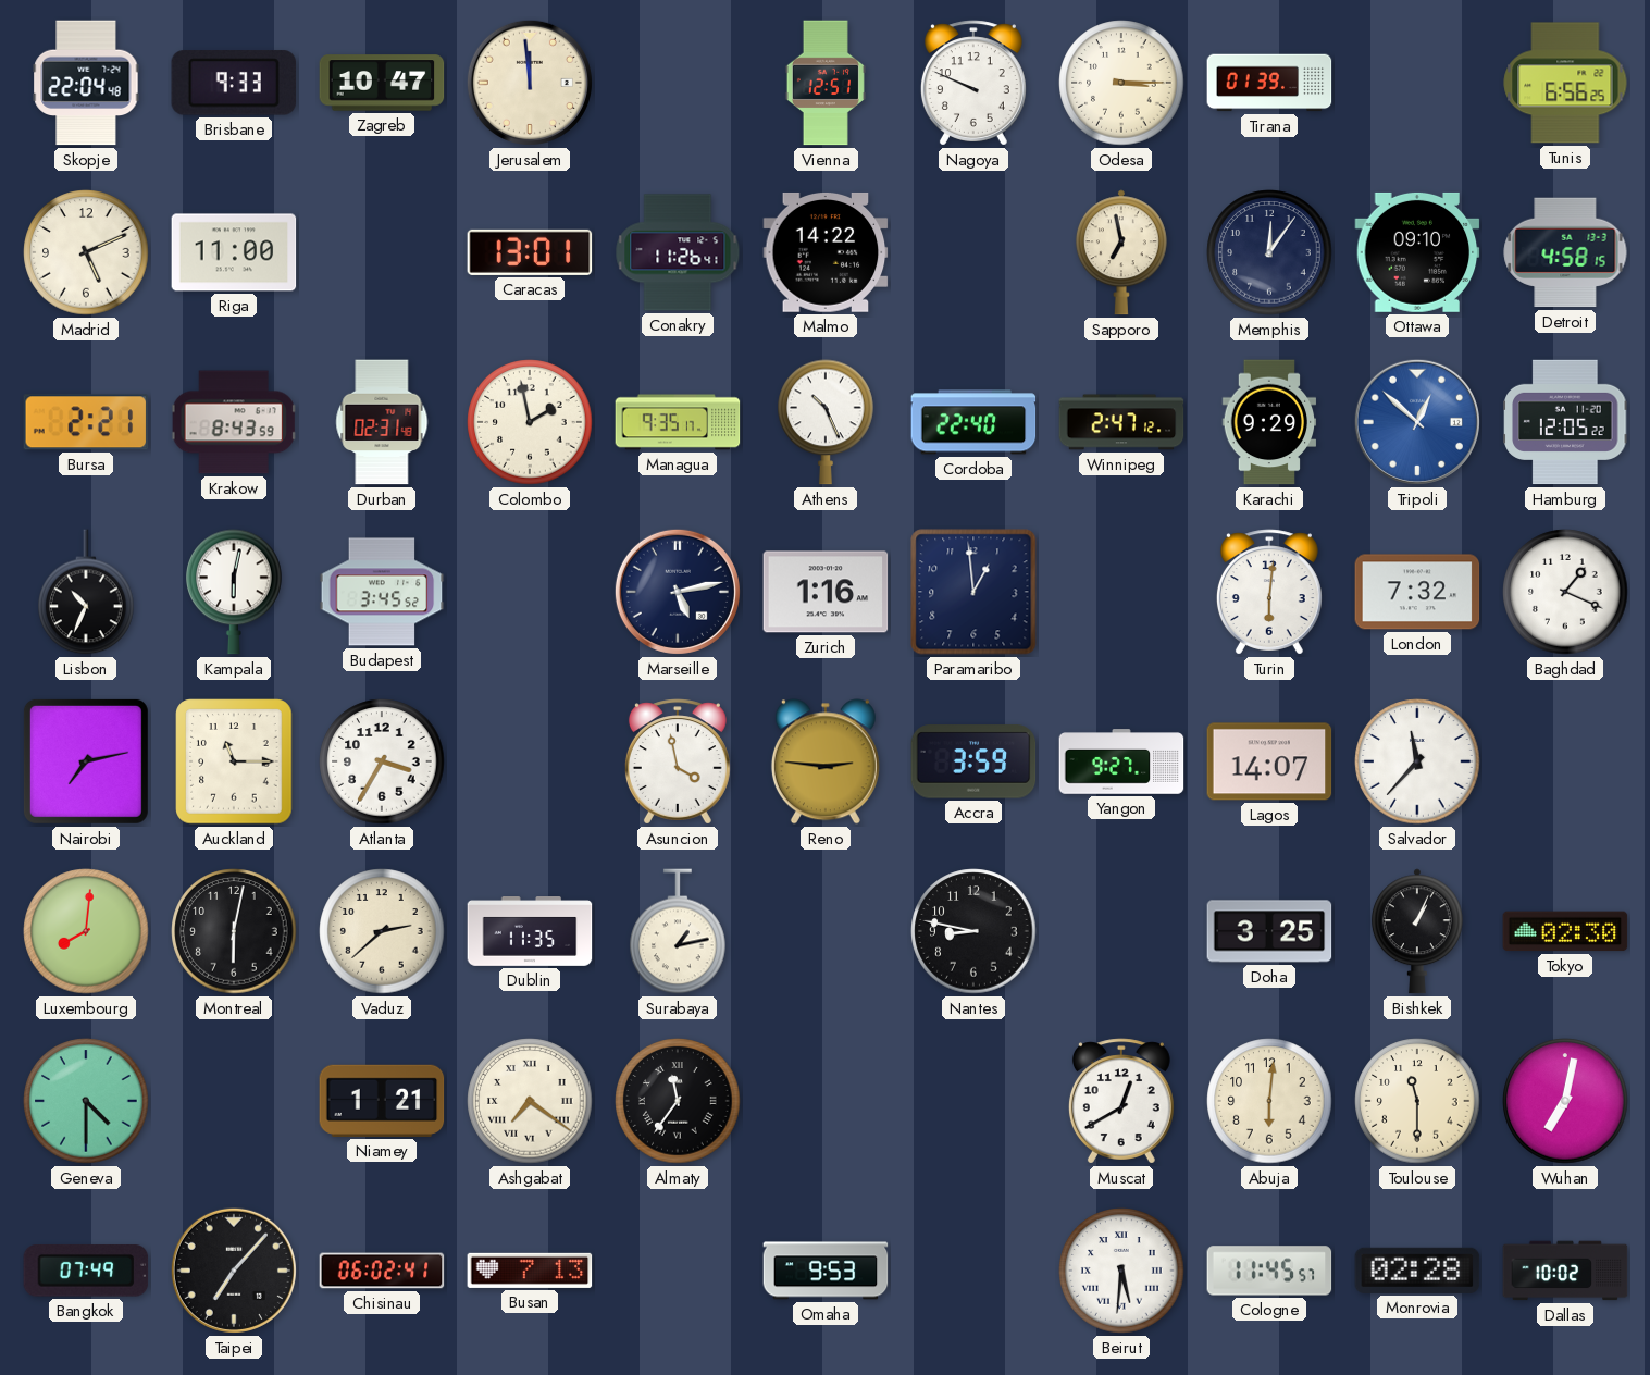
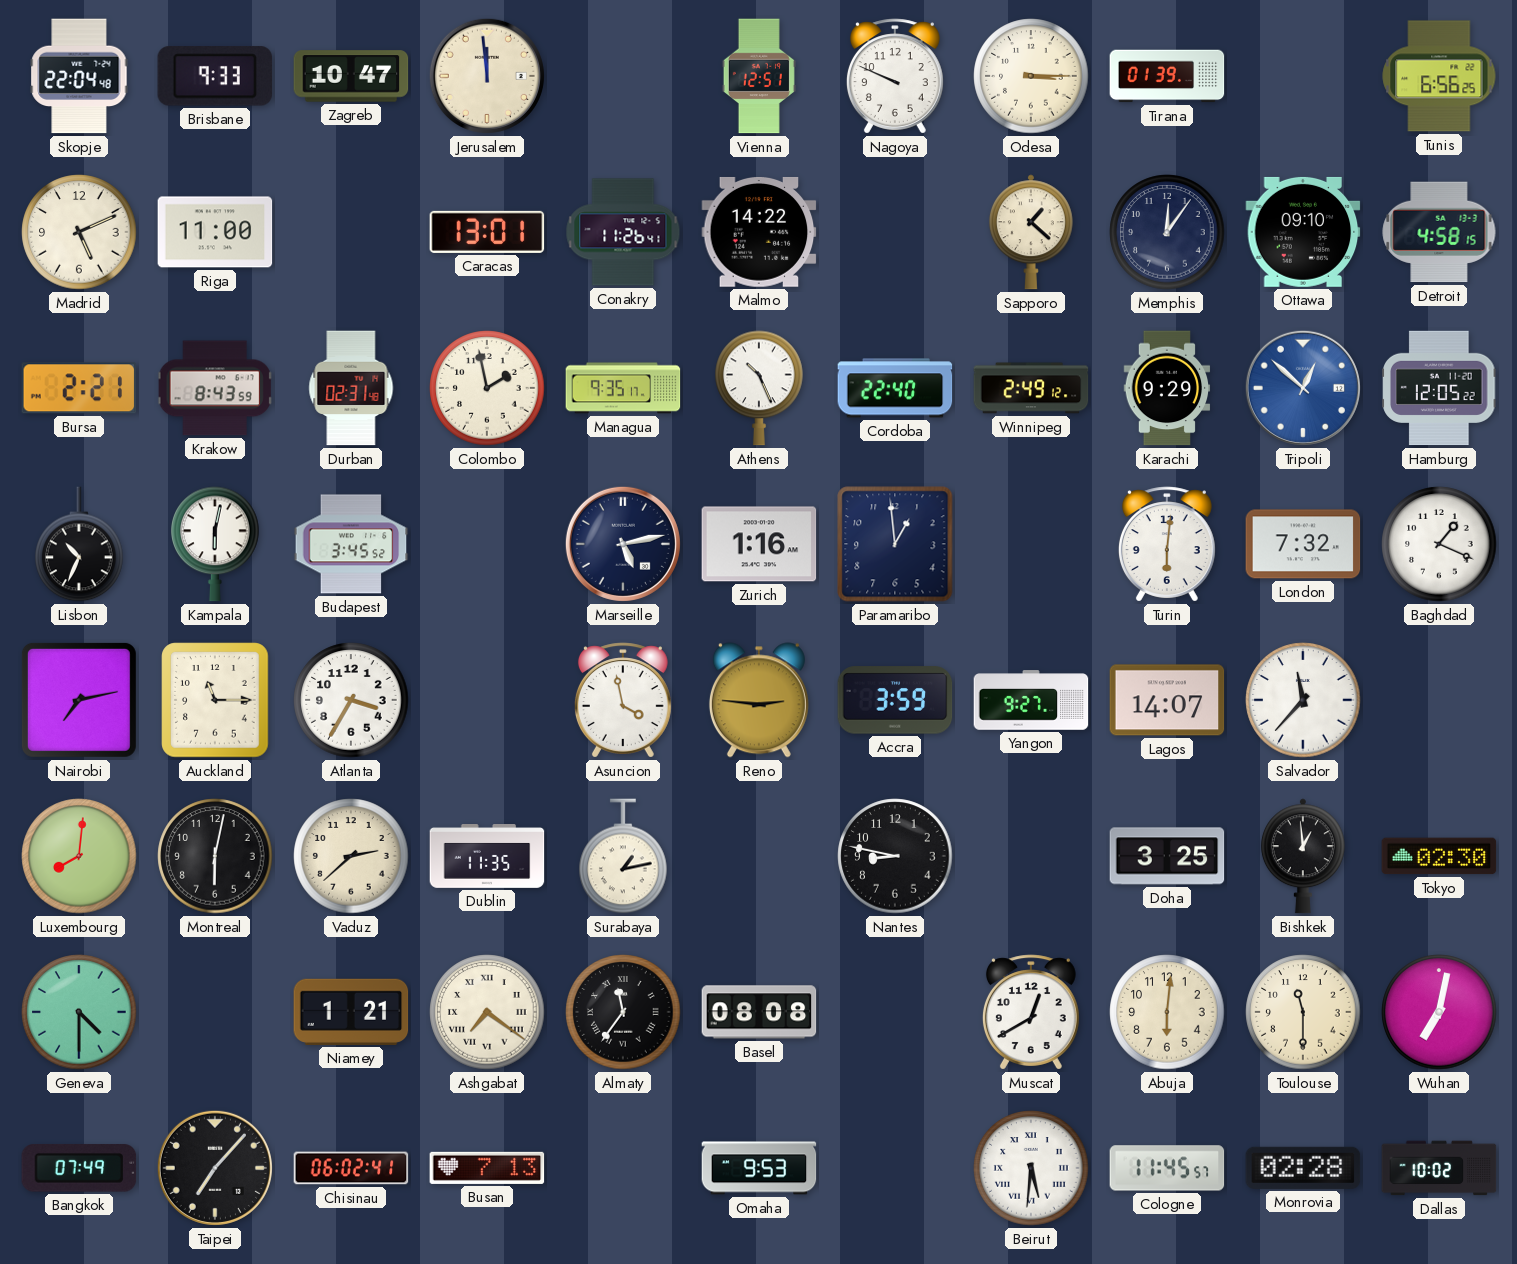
Sapporo: 6:58 -> 1:22 (1031, 232)
Winnipeg: 2:47 -> 2:49 (1031, 388)
Bishkek: 1:04 -> 12:59 (1303, 856)
Basel: none -> 08:08 (759, 1012)
